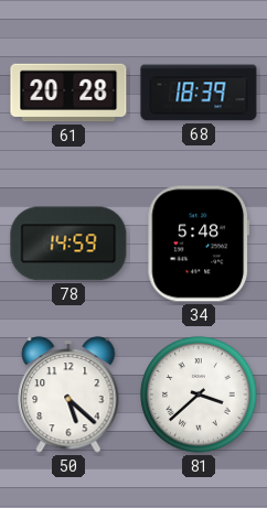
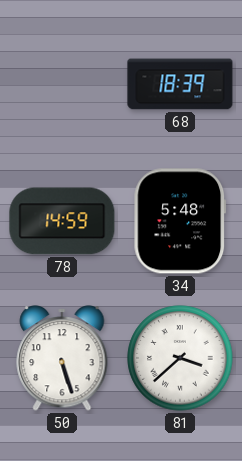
61: 20:28 -> none (68, 93)
50: 5:22 -> 5:27 (62, 358)
